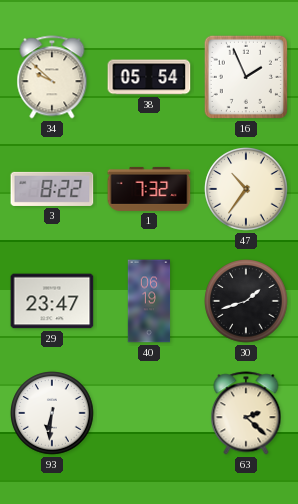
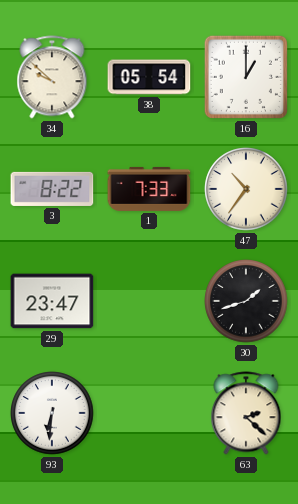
16: 1:56 -> 1:00 (246, 77)
1: 7:32 -> 7:33 (149, 189)
40: 06:19 -> none (149, 301)
